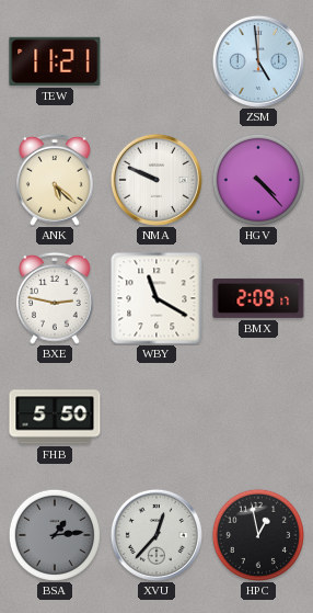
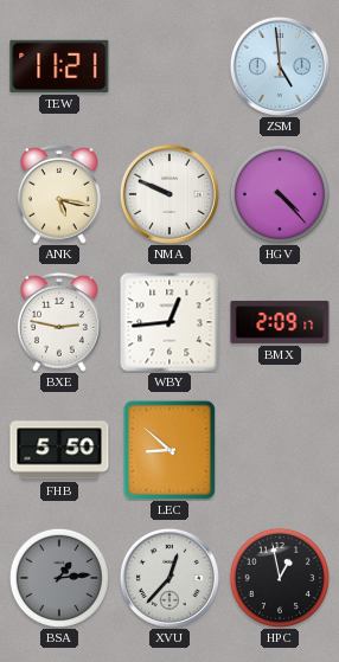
ANK: 5:22 -> 5:17 (60, 194)
WBY: 11:20 -> 12:44 (170, 322)
LEC: none -> 8:52 (170, 450)
